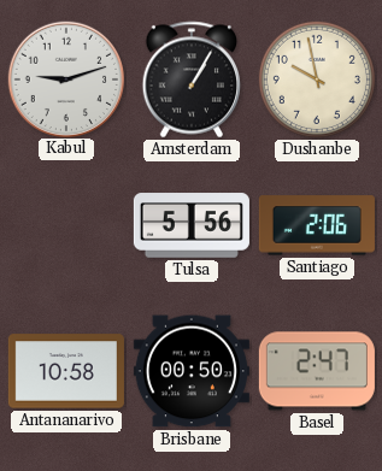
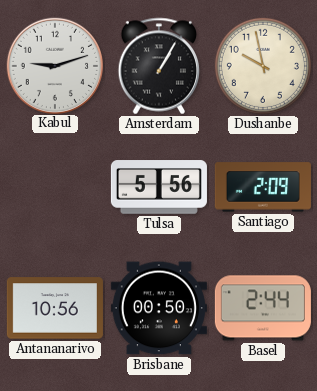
Santiago: 2:06 -> 2:09 (263, 187)
Antananarivo: 10:58 -> 10:56 (55, 308)
Basel: 2:47 -> 2:44 (263, 308)
